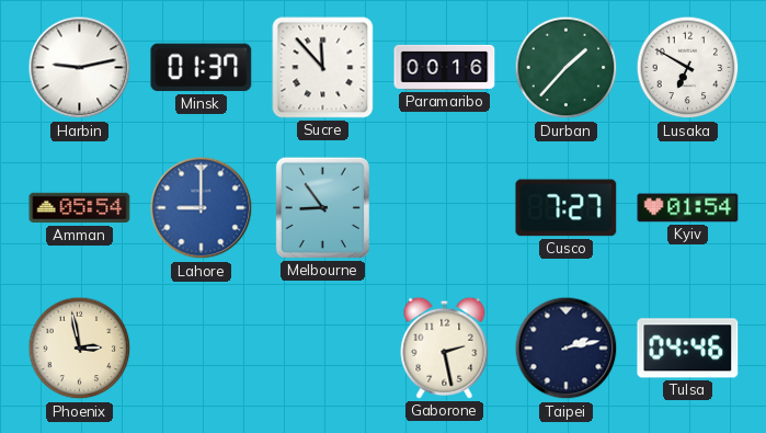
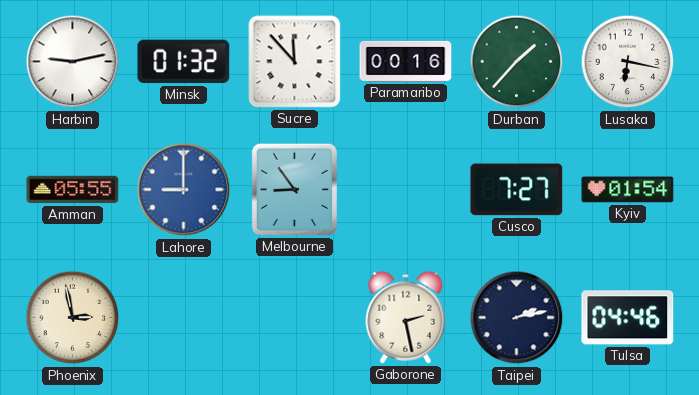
Minsk: 01:37 -> 01:32 (184, 62)
Lusaka: 6:50 -> 6:17 (628, 62)
Amman: 05:54 -> 05:55 (73, 190)
